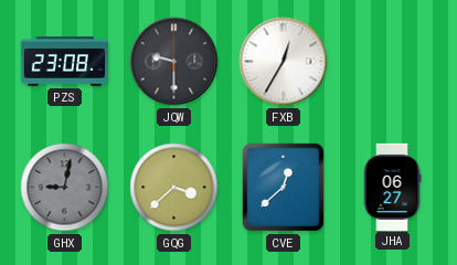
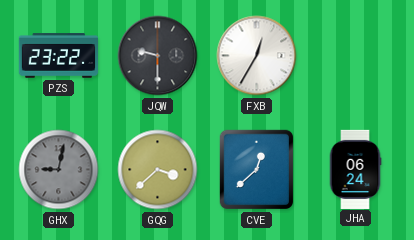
PZS: 23:08 -> 23:22 (58, 56)
JHA: 06:27 -> 06:24 (355, 169)
